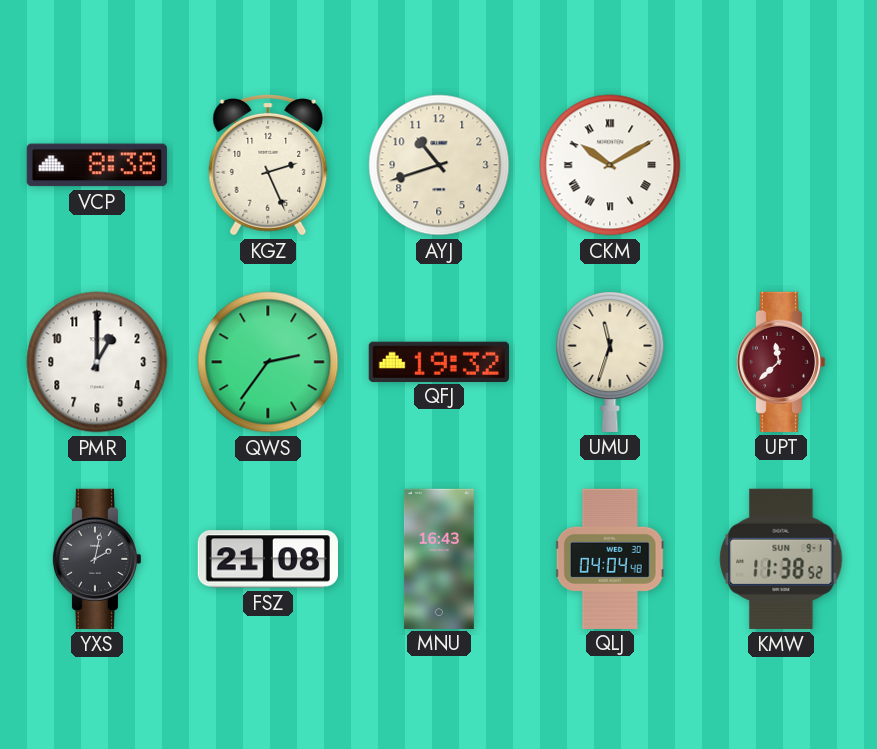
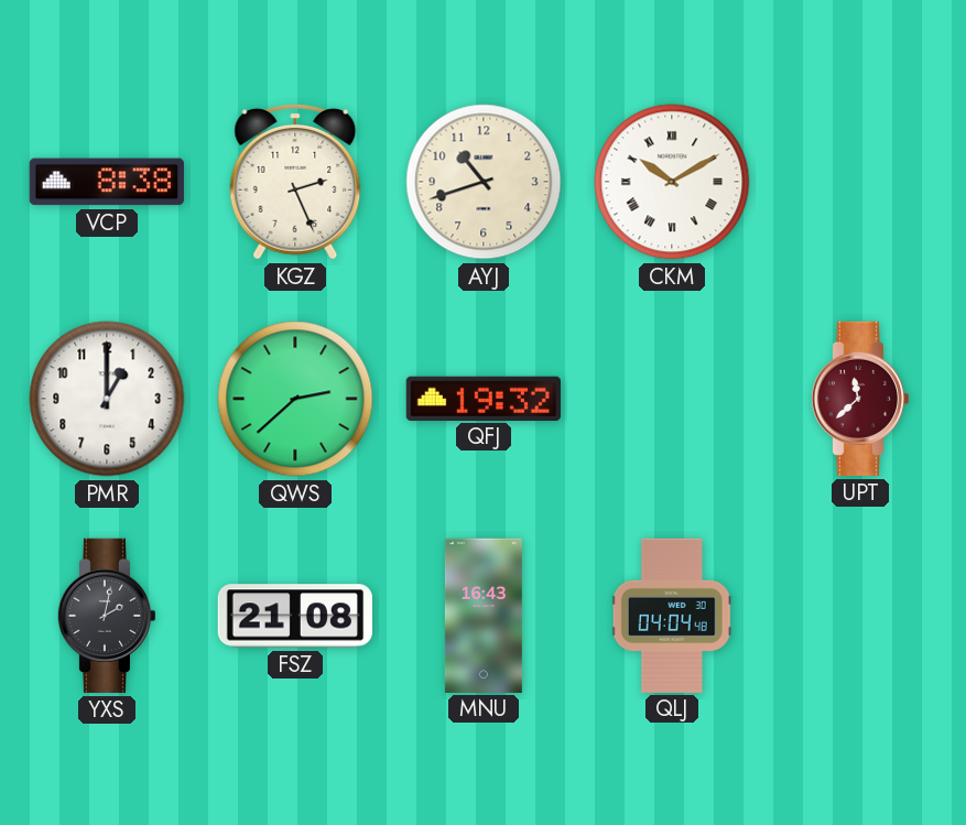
QWS: 2:36 -> 2:38 (295, 399)
UMU: 11:33 -> none (610, 362)
KMW: 11:38 -> none (781, 559)
